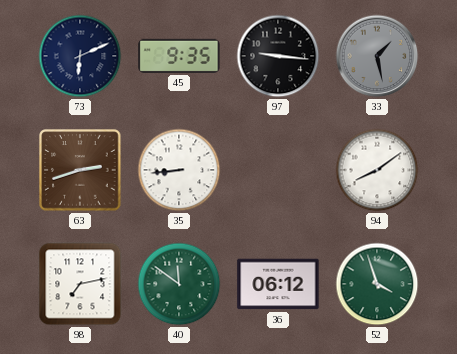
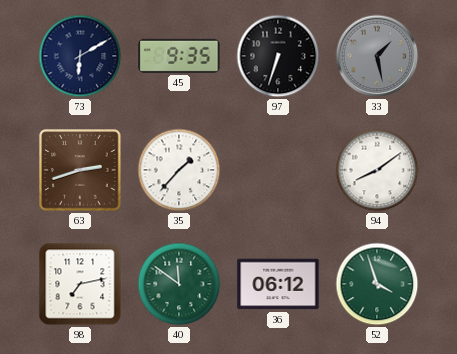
73: 6:11 -> 6:10 (80, 56)
97: 9:16 -> 6:33 (278, 56)
35: 8:44 -> 1:37 (179, 170)
